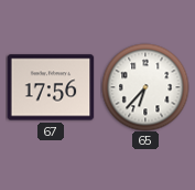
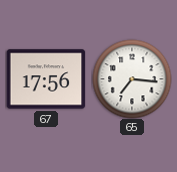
65: 6:37 -> 7:16 (132, 79)
